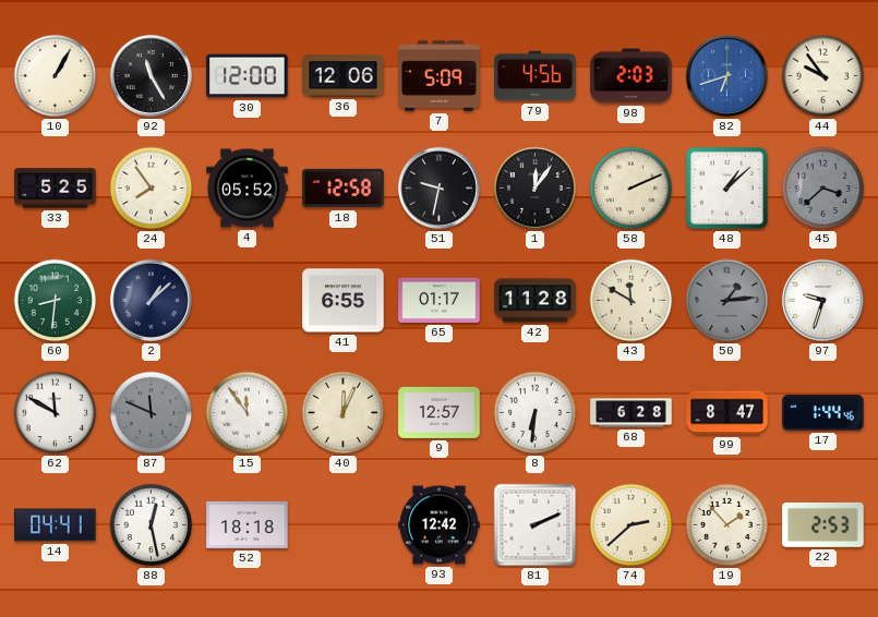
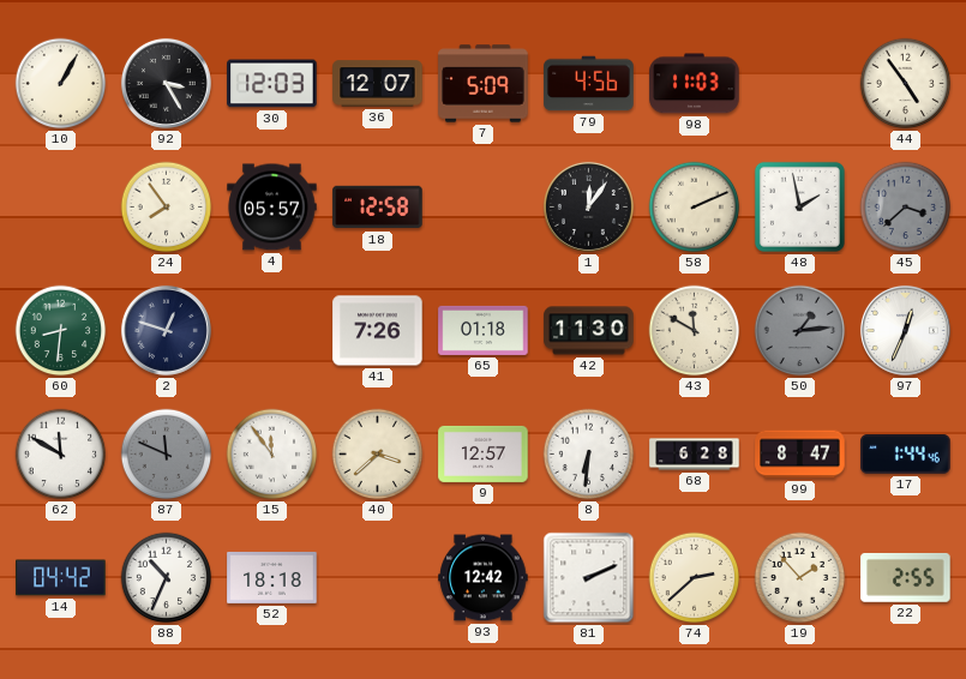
92: 11:25 -> 3:25 (166, 83)
30: 12:00 -> 12:03 (272, 84)
36: 12:06 -> 12:07 (378, 84)
98: 2:03 -> 11:03 (695, 84)
82: 6:42 -> none (726, 75)
44: 9:54 -> 4:54 (906, 84)
33: 5:25 -> none (56, 189)
4: 05:52 -> 05:57 (272, 208)
51: 9:32 -> none (438, 187)
48: 1:08 -> 1:58 (799, 206)
2: 1:08 -> 12:48 (166, 330)
41: 6:55 -> 7:26 (378, 331)
65: 01:17 -> 01:18 (484, 330)
42: 11:28 -> 11:30 (589, 331)
97: 9:33 -> 12:34 (905, 330)
40: 12:04 -> 3:38 (378, 455)
14: 04:41 -> 04:42 (61, 578)
88: 12:28 -> 10:34 (167, 578)
22: 2:53 -> 2:55 (906, 577)
